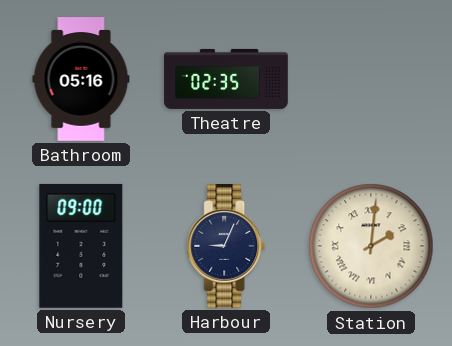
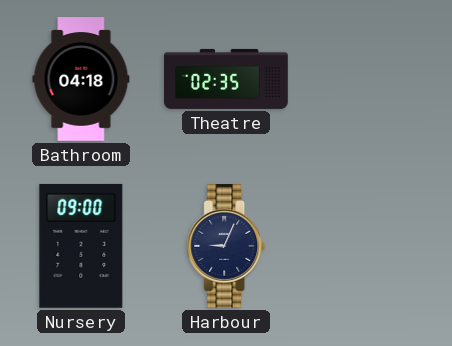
Bathroom: 05:16 -> 04:18 (81, 79)
Station: 2:01 -> none (371, 246)
